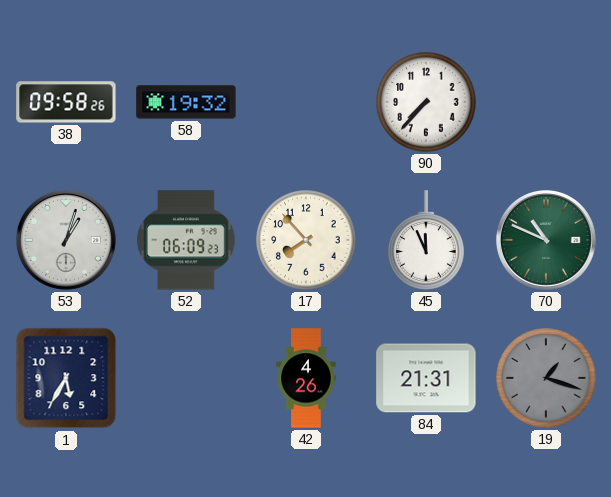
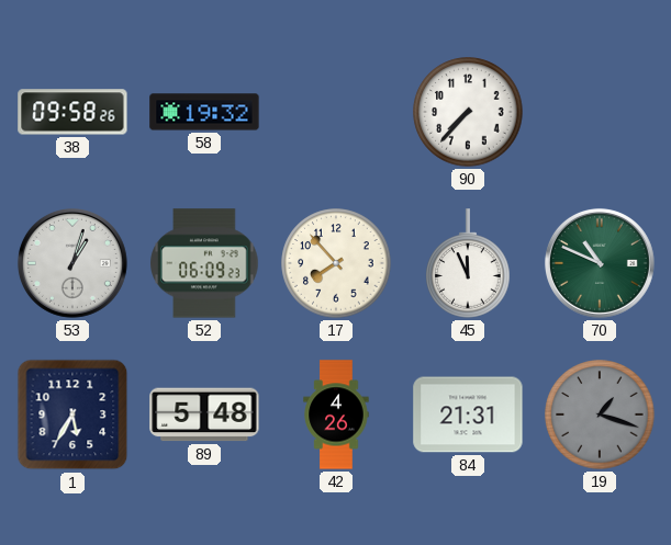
89: none -> 5:48 (204, 415)
